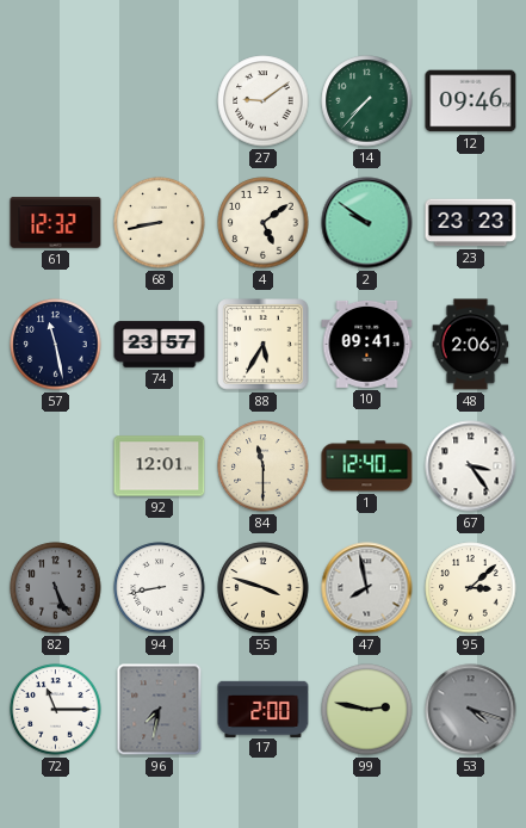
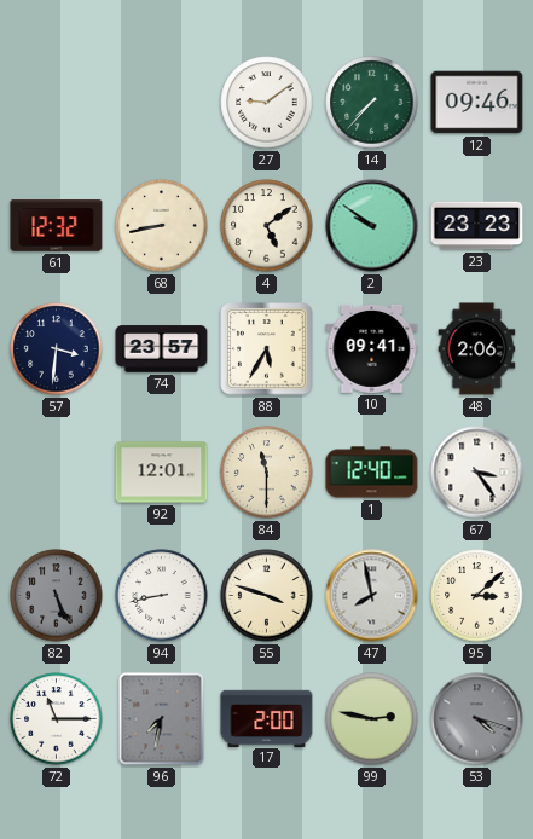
57: 11:28 -> 3:31 (57, 349)
